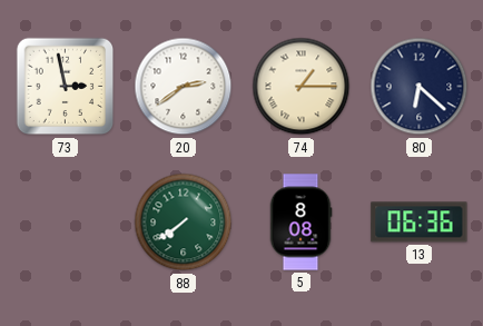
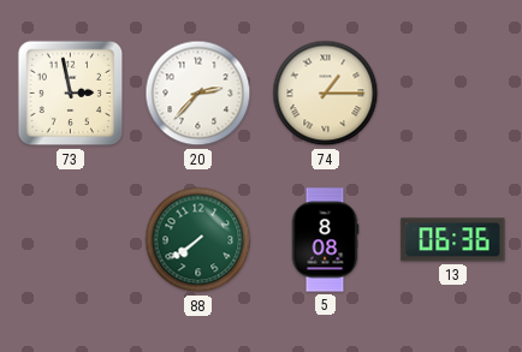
20: 2:39 -> 2:37 (198, 94)
80: 6:22 -> none (420, 87)
